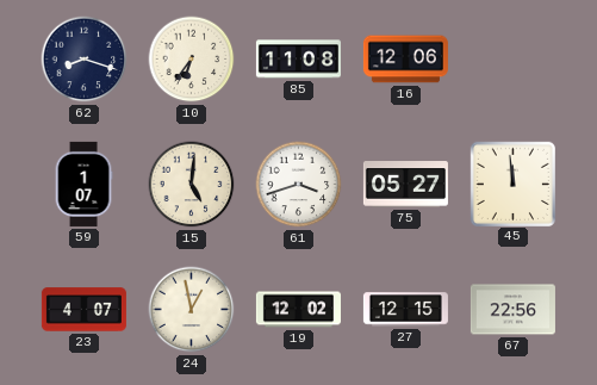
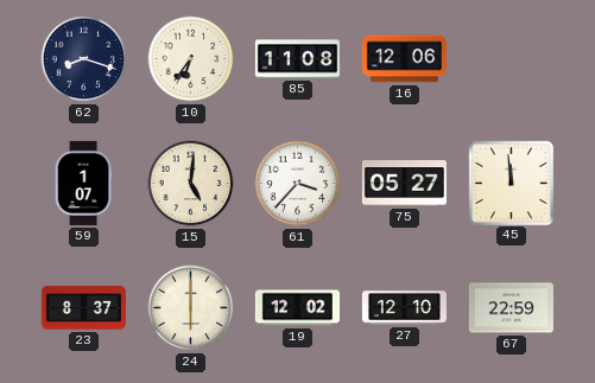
61: 3:42 -> 3:37 (298, 184)
23: 4:07 -> 8:37 (83, 308)
24: 12:58 -> 6:00 (191, 308)
27: 12:15 -> 12:10 (404, 308)
67: 22:56 -> 22:59 (511, 308)
